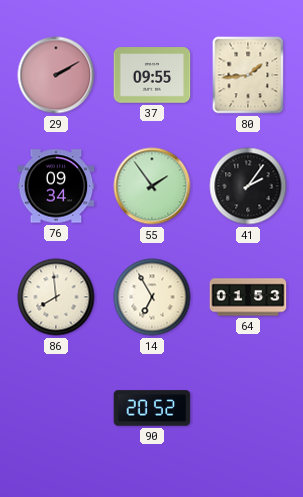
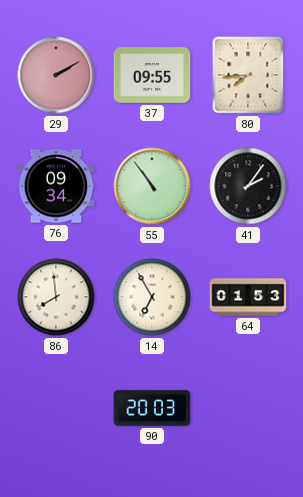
80: 1:44 -> 7:44 (248, 75)
55: 1:54 -> 10:54 (152, 186)
90: 20:52 -> 20:03 (152, 408)
